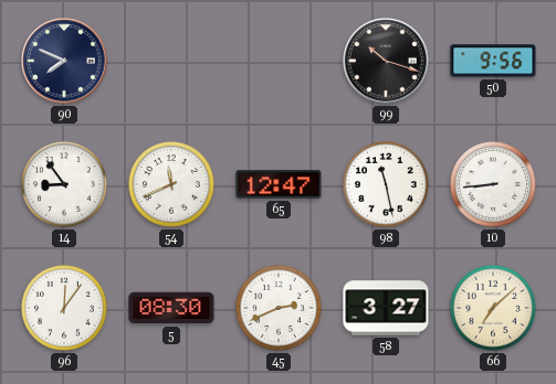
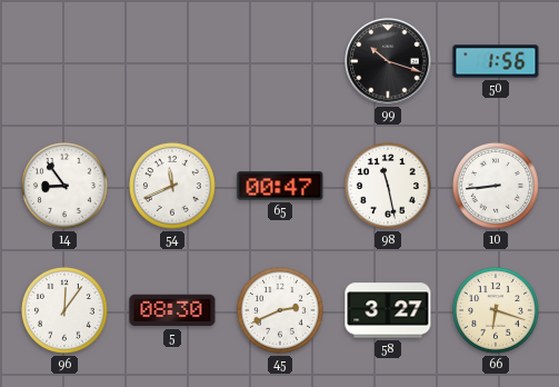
90: 7:49 -> none (64, 61)
50: 9:56 -> 1:56 (496, 61)
65: 12:47 -> 00:47 (280, 186)
66: 7:08 -> 6:18 (496, 310)
